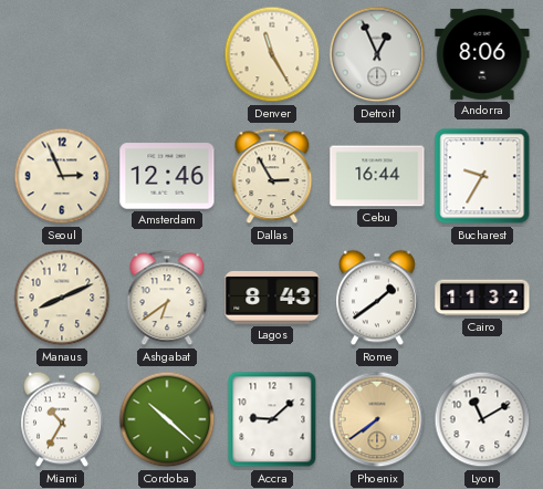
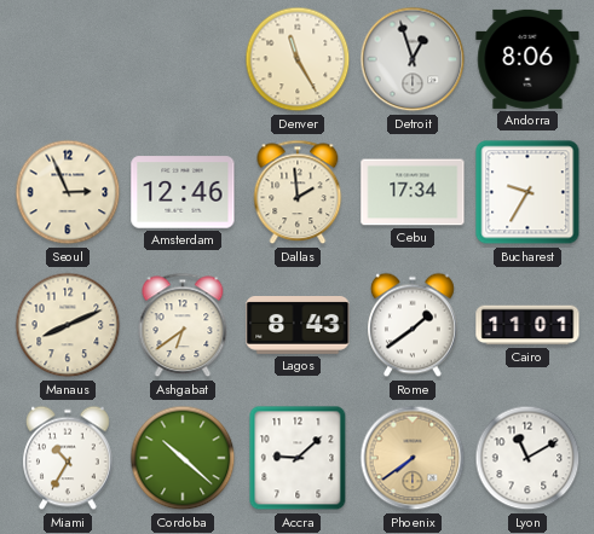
Detroit: 12:56 -> 12:57 (413, 59)
Dallas: 2:55 -> 1:59 (298, 192)
Cebu: 16:44 -> 17:34 (413, 192)
Cairo: 11:32 -> 11:01 (527, 325)
